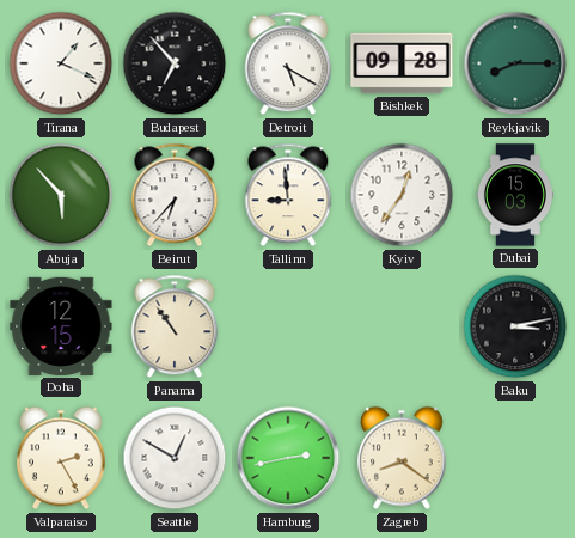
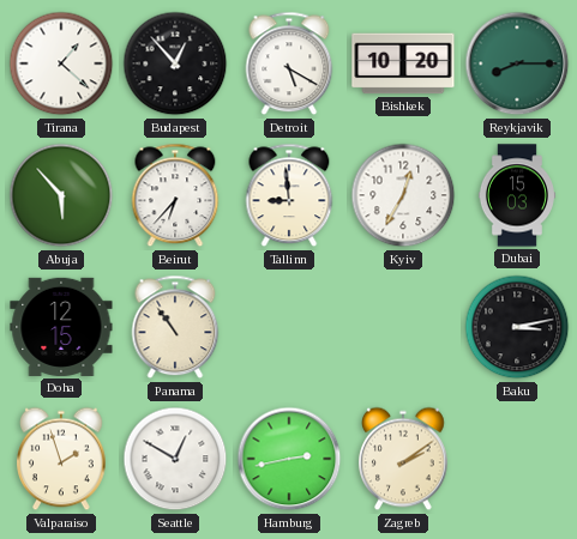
Tirana: 1:19 -> 1:22 (61, 63)
Budapest: 6:53 -> 12:53 (175, 63)
Bishkek: 09:28 -> 10:20 (403, 63)
Kyiv: 12:36 -> 12:35 (403, 195)
Valparaiso: 2:25 -> 1:57 (62, 459)
Zagreb: 8:21 -> 2:09 (404, 459)
